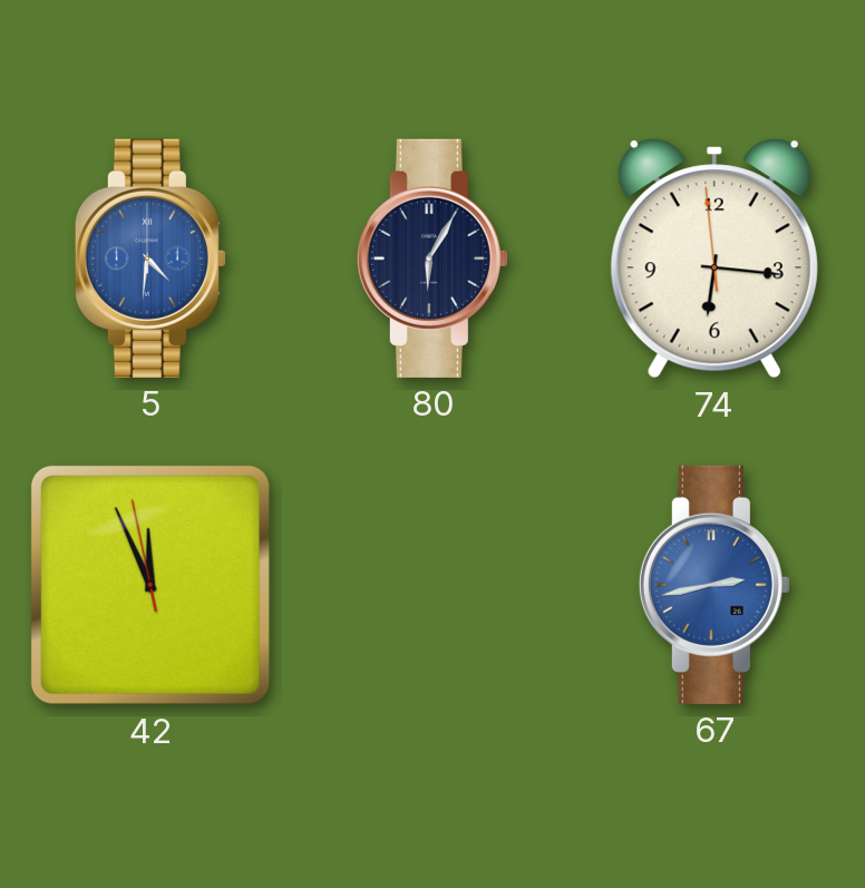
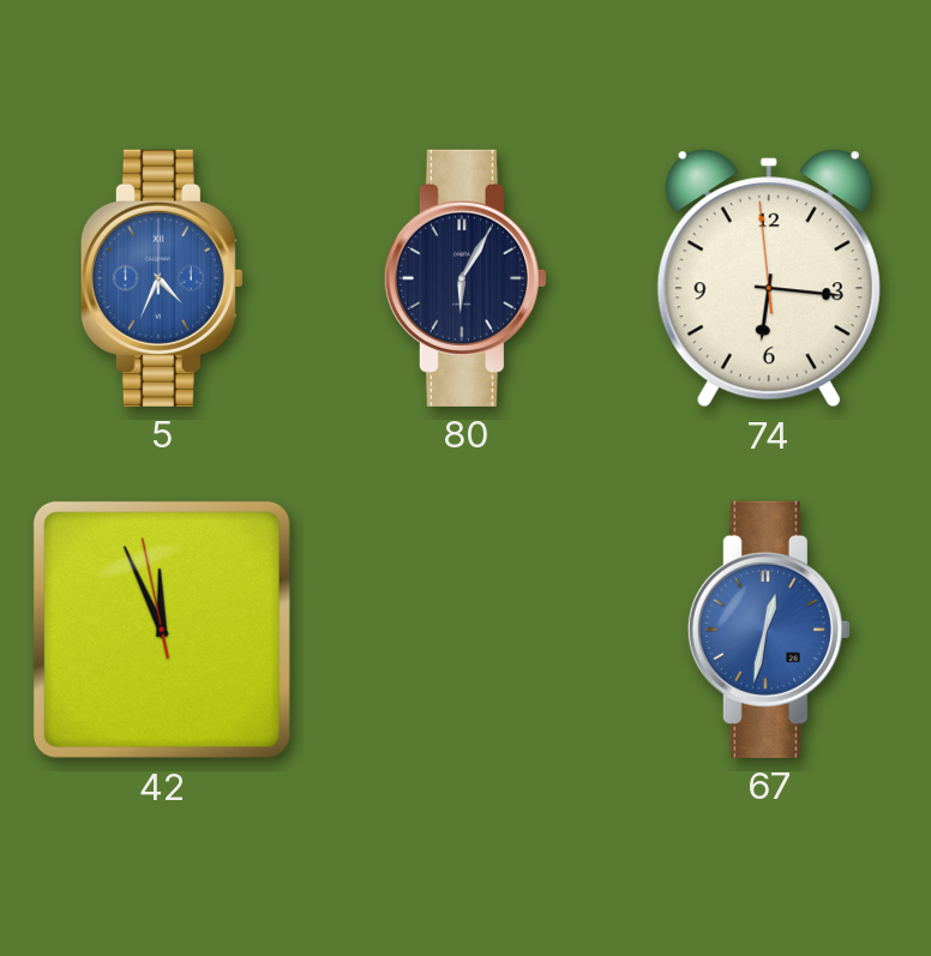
5: 4:31 -> 4:34 (162, 278)
67: 2:43 -> 12:32 (769, 630)
